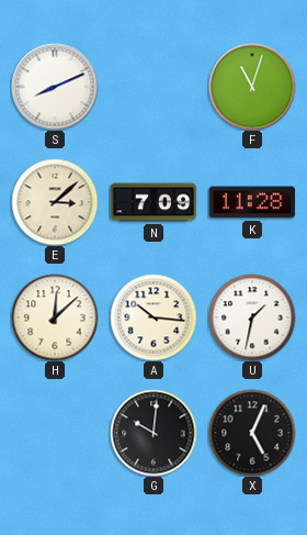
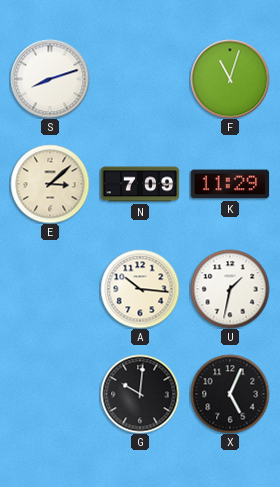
S: 8:11 -> 8:12 (50, 79)
K: 11:28 -> 11:29 (230, 184)
H: 12:08 -> none (55, 317)
